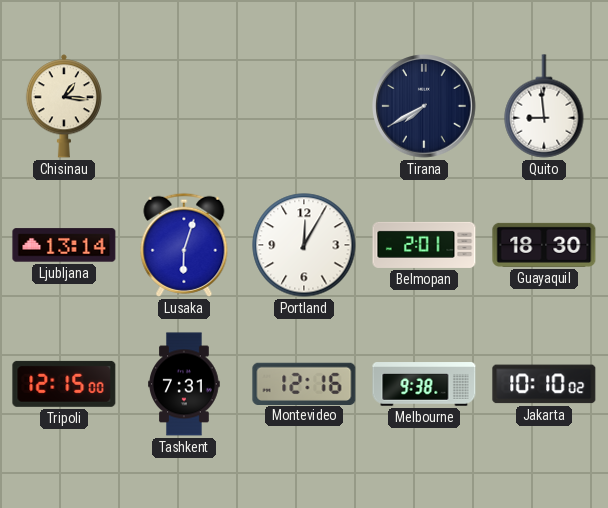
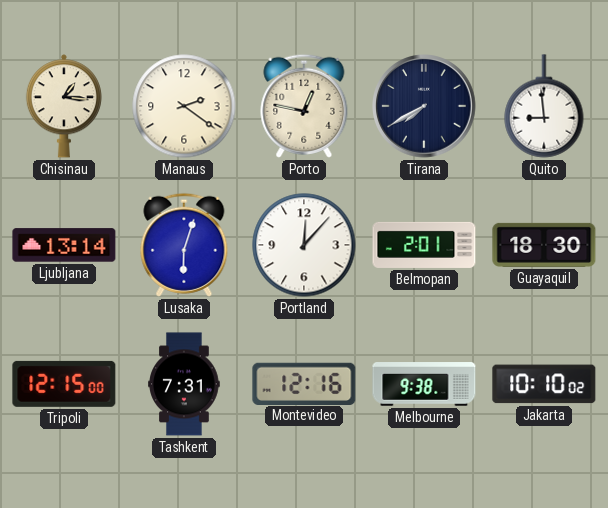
Manaus: none -> 2:21 (184, 106)
Porto: none -> 12:47 (304, 106)
Portland: 12:05 -> 12:07 (304, 245)
